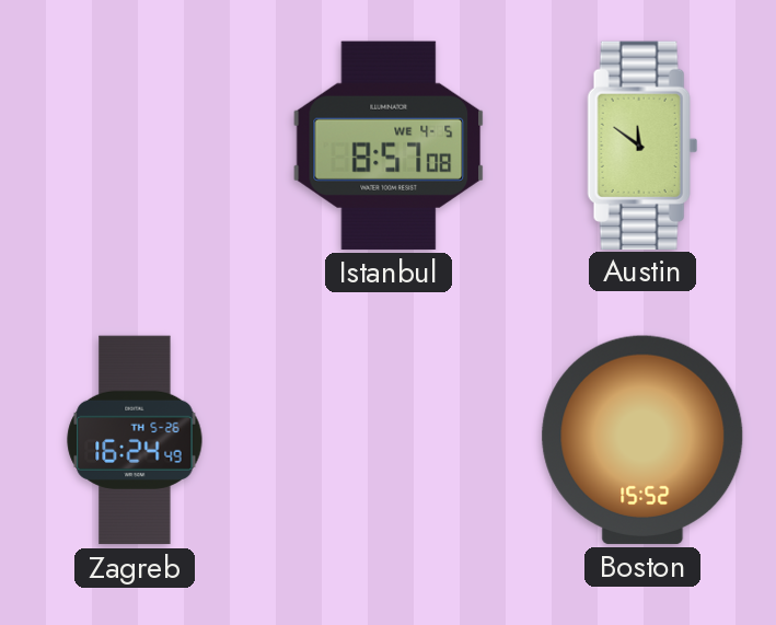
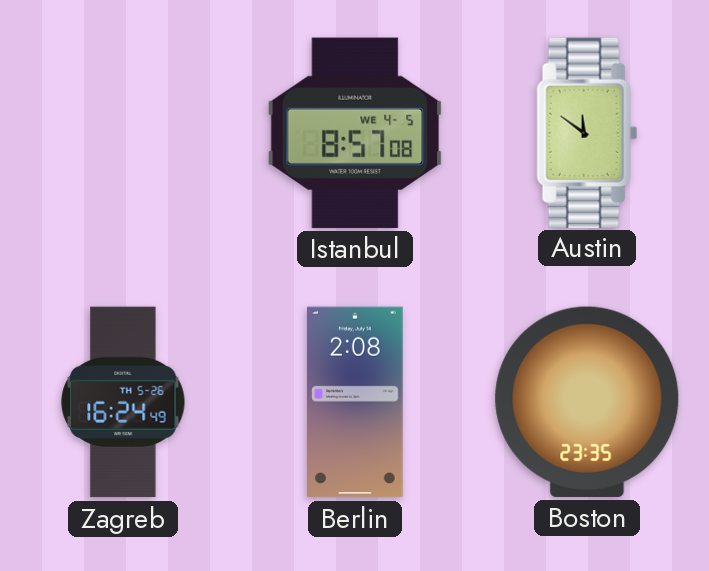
Berlin: none -> 2:08 (356, 402)
Boston: 15:52 -> 23:35 (587, 402)
